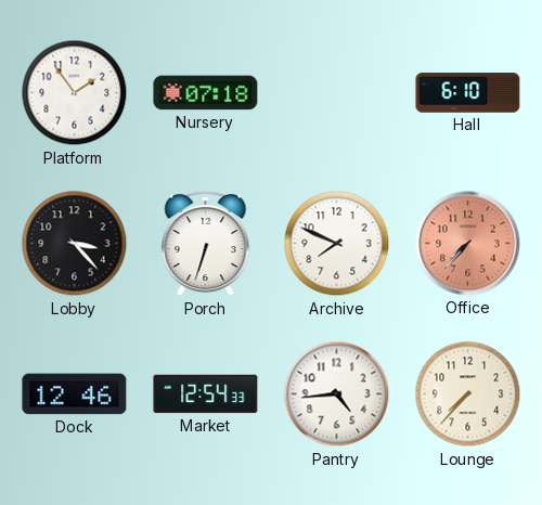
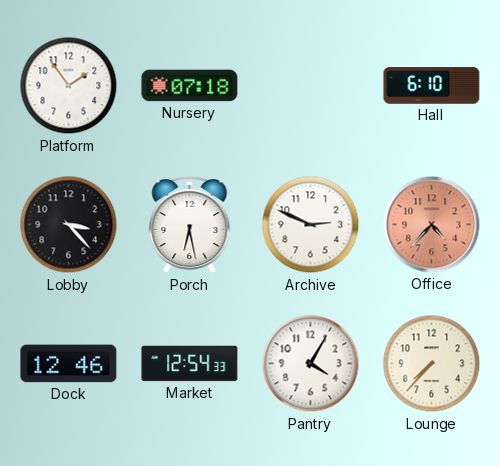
Porch: 6:33 -> 6:28 (190, 225)
Archive: 7:49 -> 2:49 (311, 225)
Office: 7:37 -> 4:37 (432, 225)
Pantry: 4:44 -> 4:05 (311, 364)
